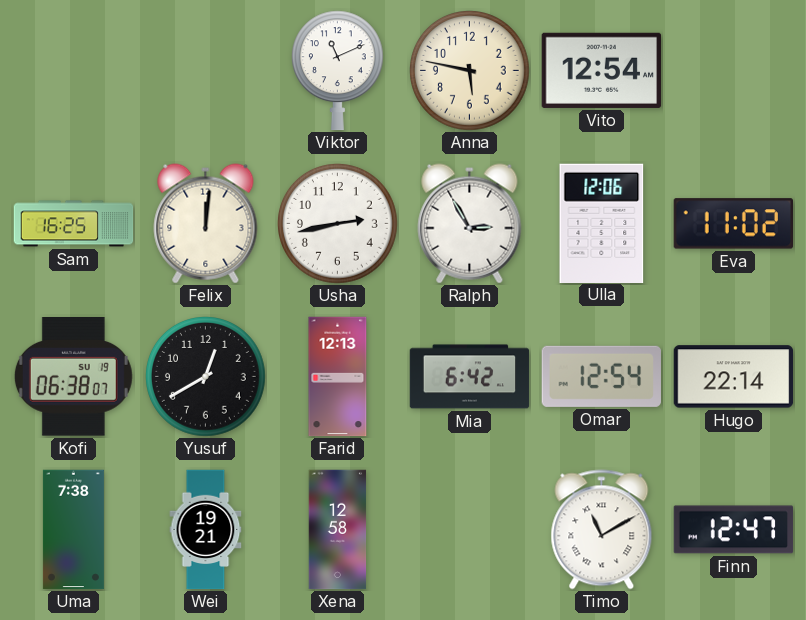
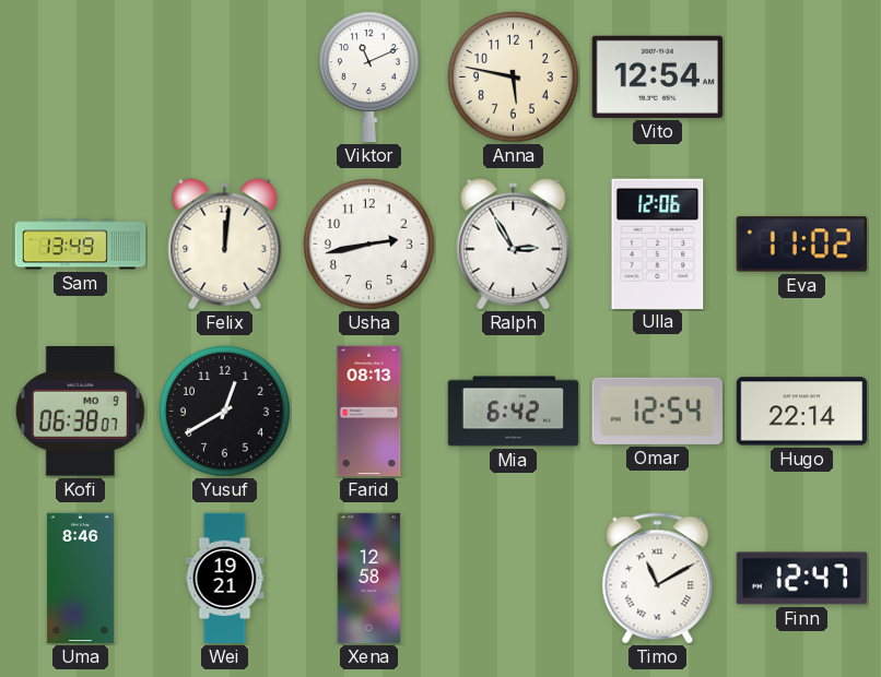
Sam: 16:25 -> 13:49 (81, 245)
Kofi date: SU 19 -> MO 9 (80, 412)
Farid: 12:13 -> 08:13 (369, 412)
Uma: 7:38 -> 8:46 (80, 579)
